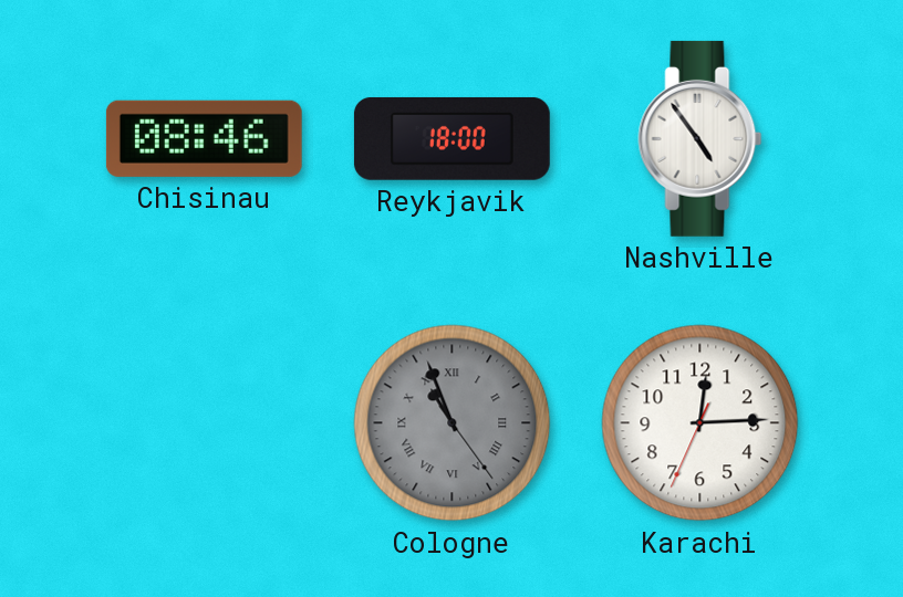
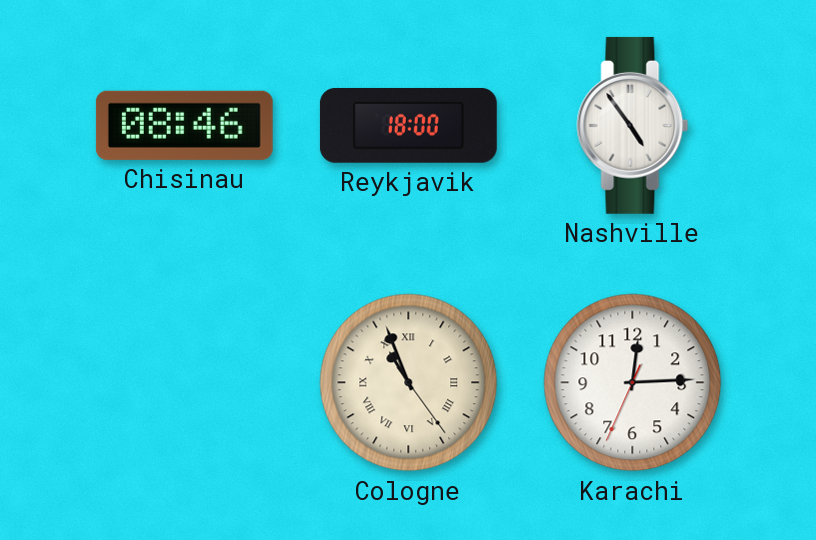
Cologne dial: grey -> cream (409, 383)
